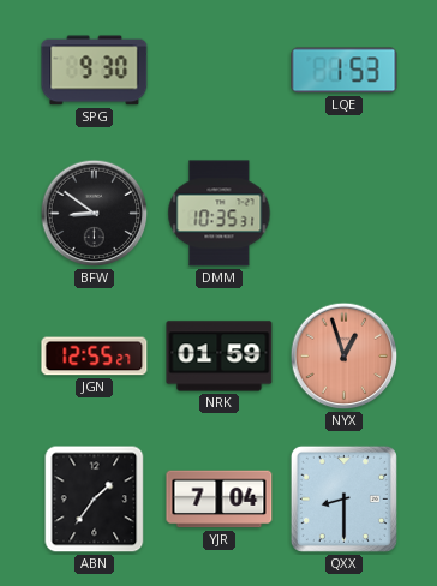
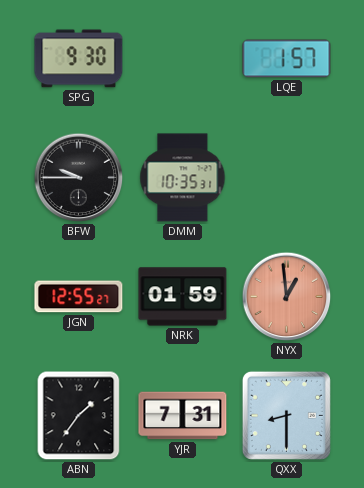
LQE: 1:53 -> 1:57 (287, 59)
BFW: 8:51 -> 9:45 (79, 178)
NYX: 12:57 -> 12:59 (287, 297)
YJR: 7:04 -> 7:31 (183, 416)
